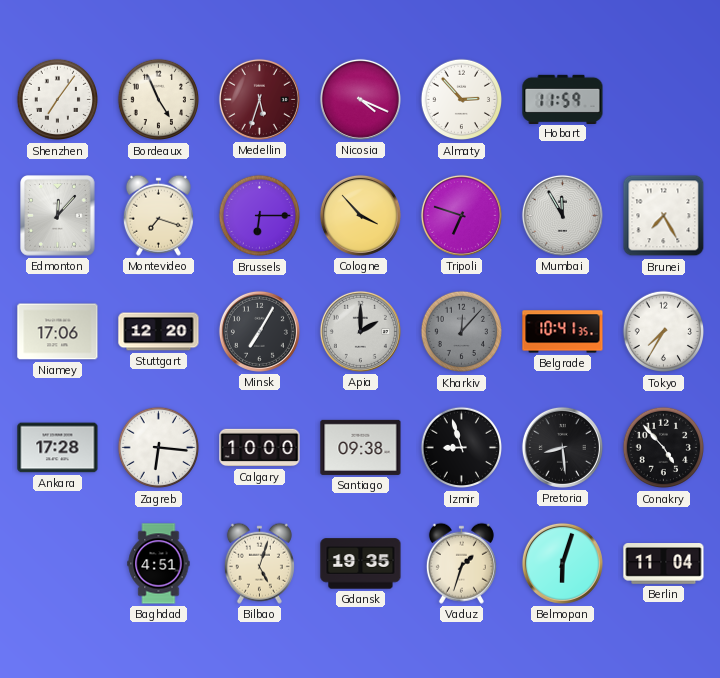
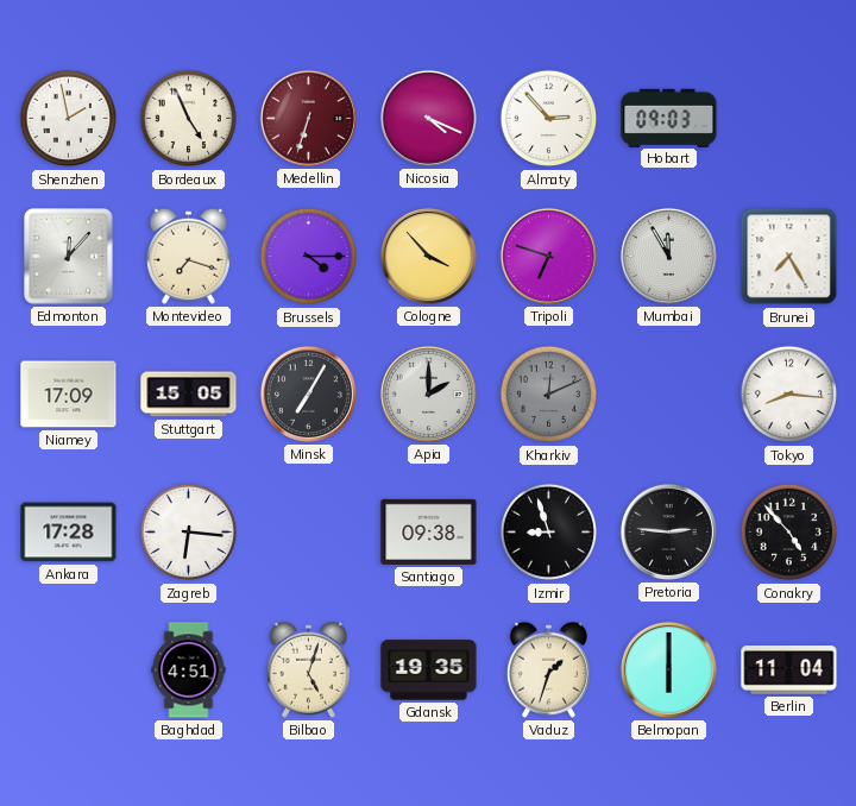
Shenzhen: 7:06 -> 1:58 (69, 119)
Medellin: 5:33 -> 6:33 (308, 118)
Hobart: 11:59 -> 09:03 (669, 118)
Brussels: 6:15 -> 4:15 (309, 257)
Niamey: 17:06 -> 17:09 (69, 395)
Stuttgart: 12:20 -> 15:05 (189, 395)
Kharkiv: 12:07 -> 12:11 (549, 395)
Belgrade: 10:41 -> none (563, 332)
Tokyo: 7:35 -> 8:16 (789, 395)
Calgary: 10:00 -> none (260, 448)
Pretoria: 8:29 -> 2:46 (668, 531)
Belmopan: 6:03 -> 6:00 (668, 669)
